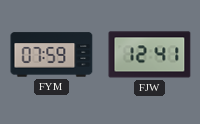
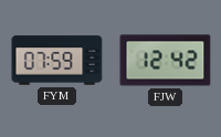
FJW: 12:41 -> 12:42 (166, 61)
